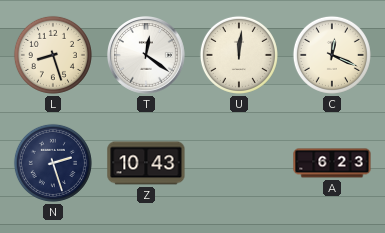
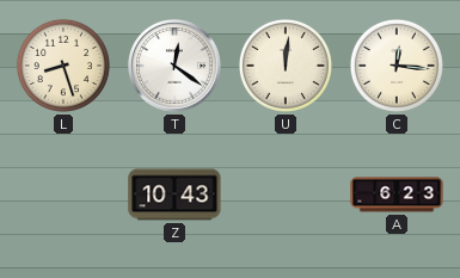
C: 12:19 -> 12:16 (397, 66)
N: 2:27 -> none (53, 163)
